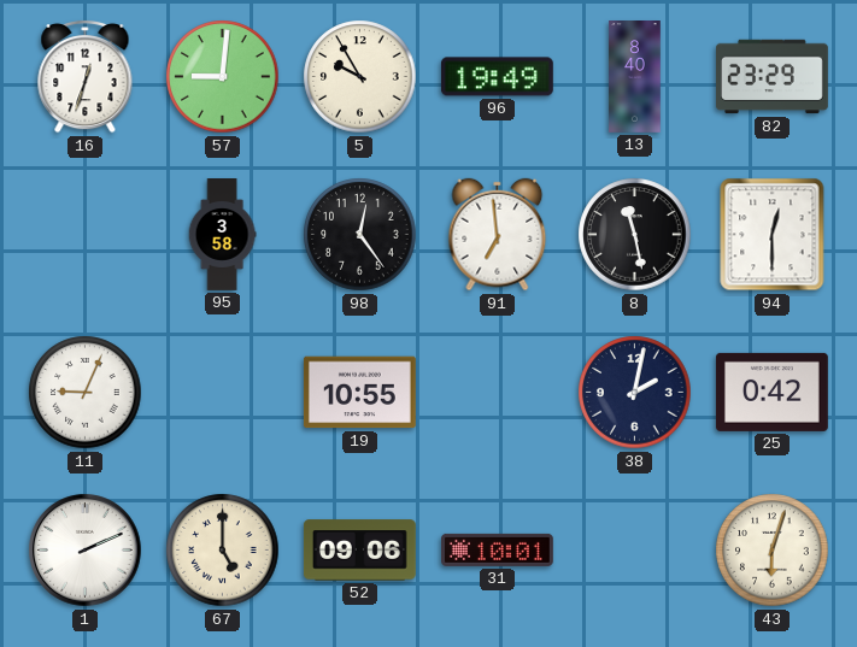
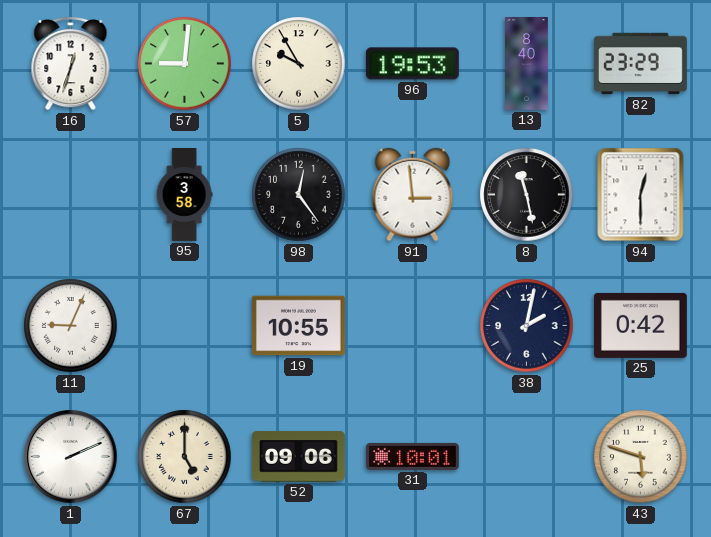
96: 19:49 -> 19:53 (412, 64)
91: 6:59 -> 2:59 (413, 195)
43: 6:03 -> 5:48 (641, 457)
